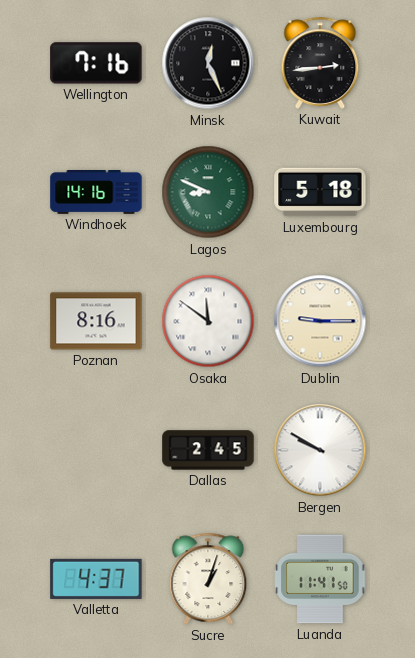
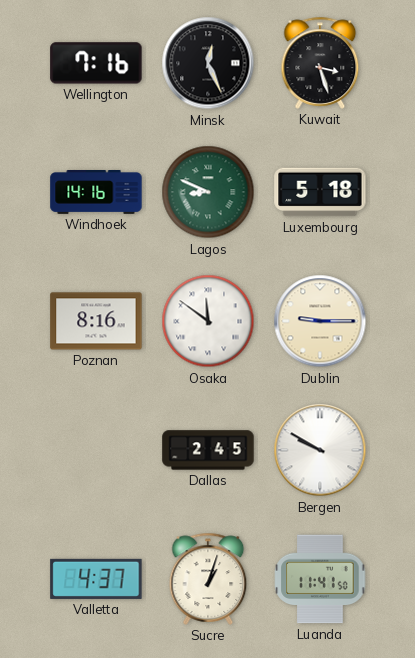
Kuwait: 2:44 -> 3:27 (320, 63)
